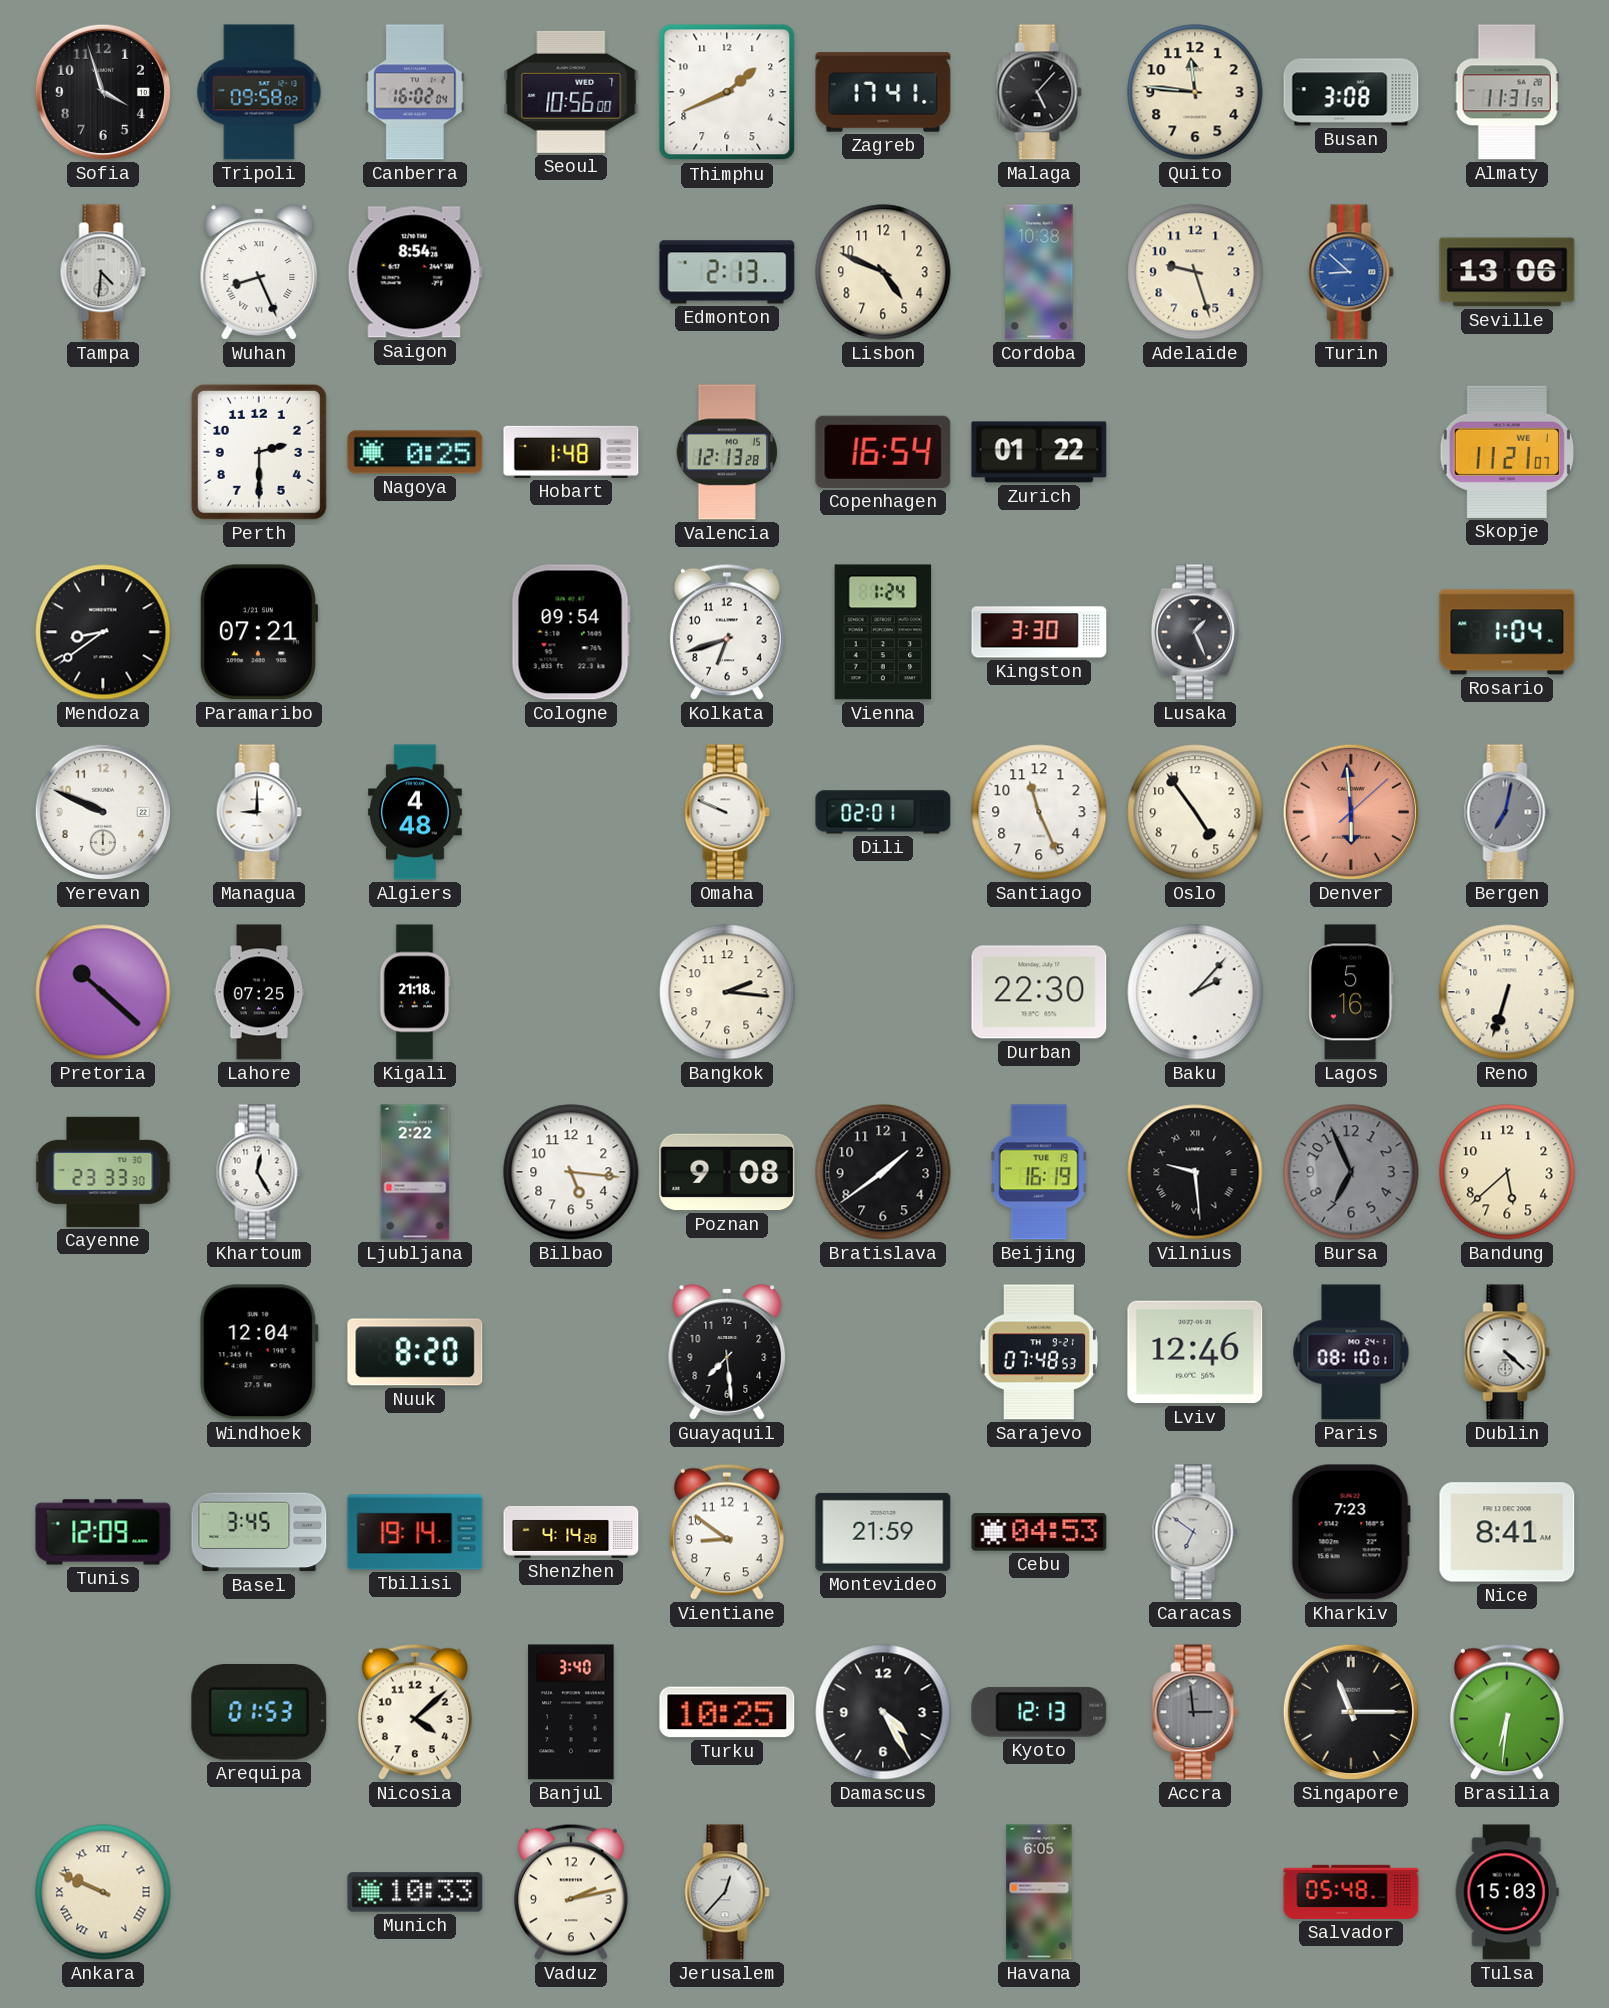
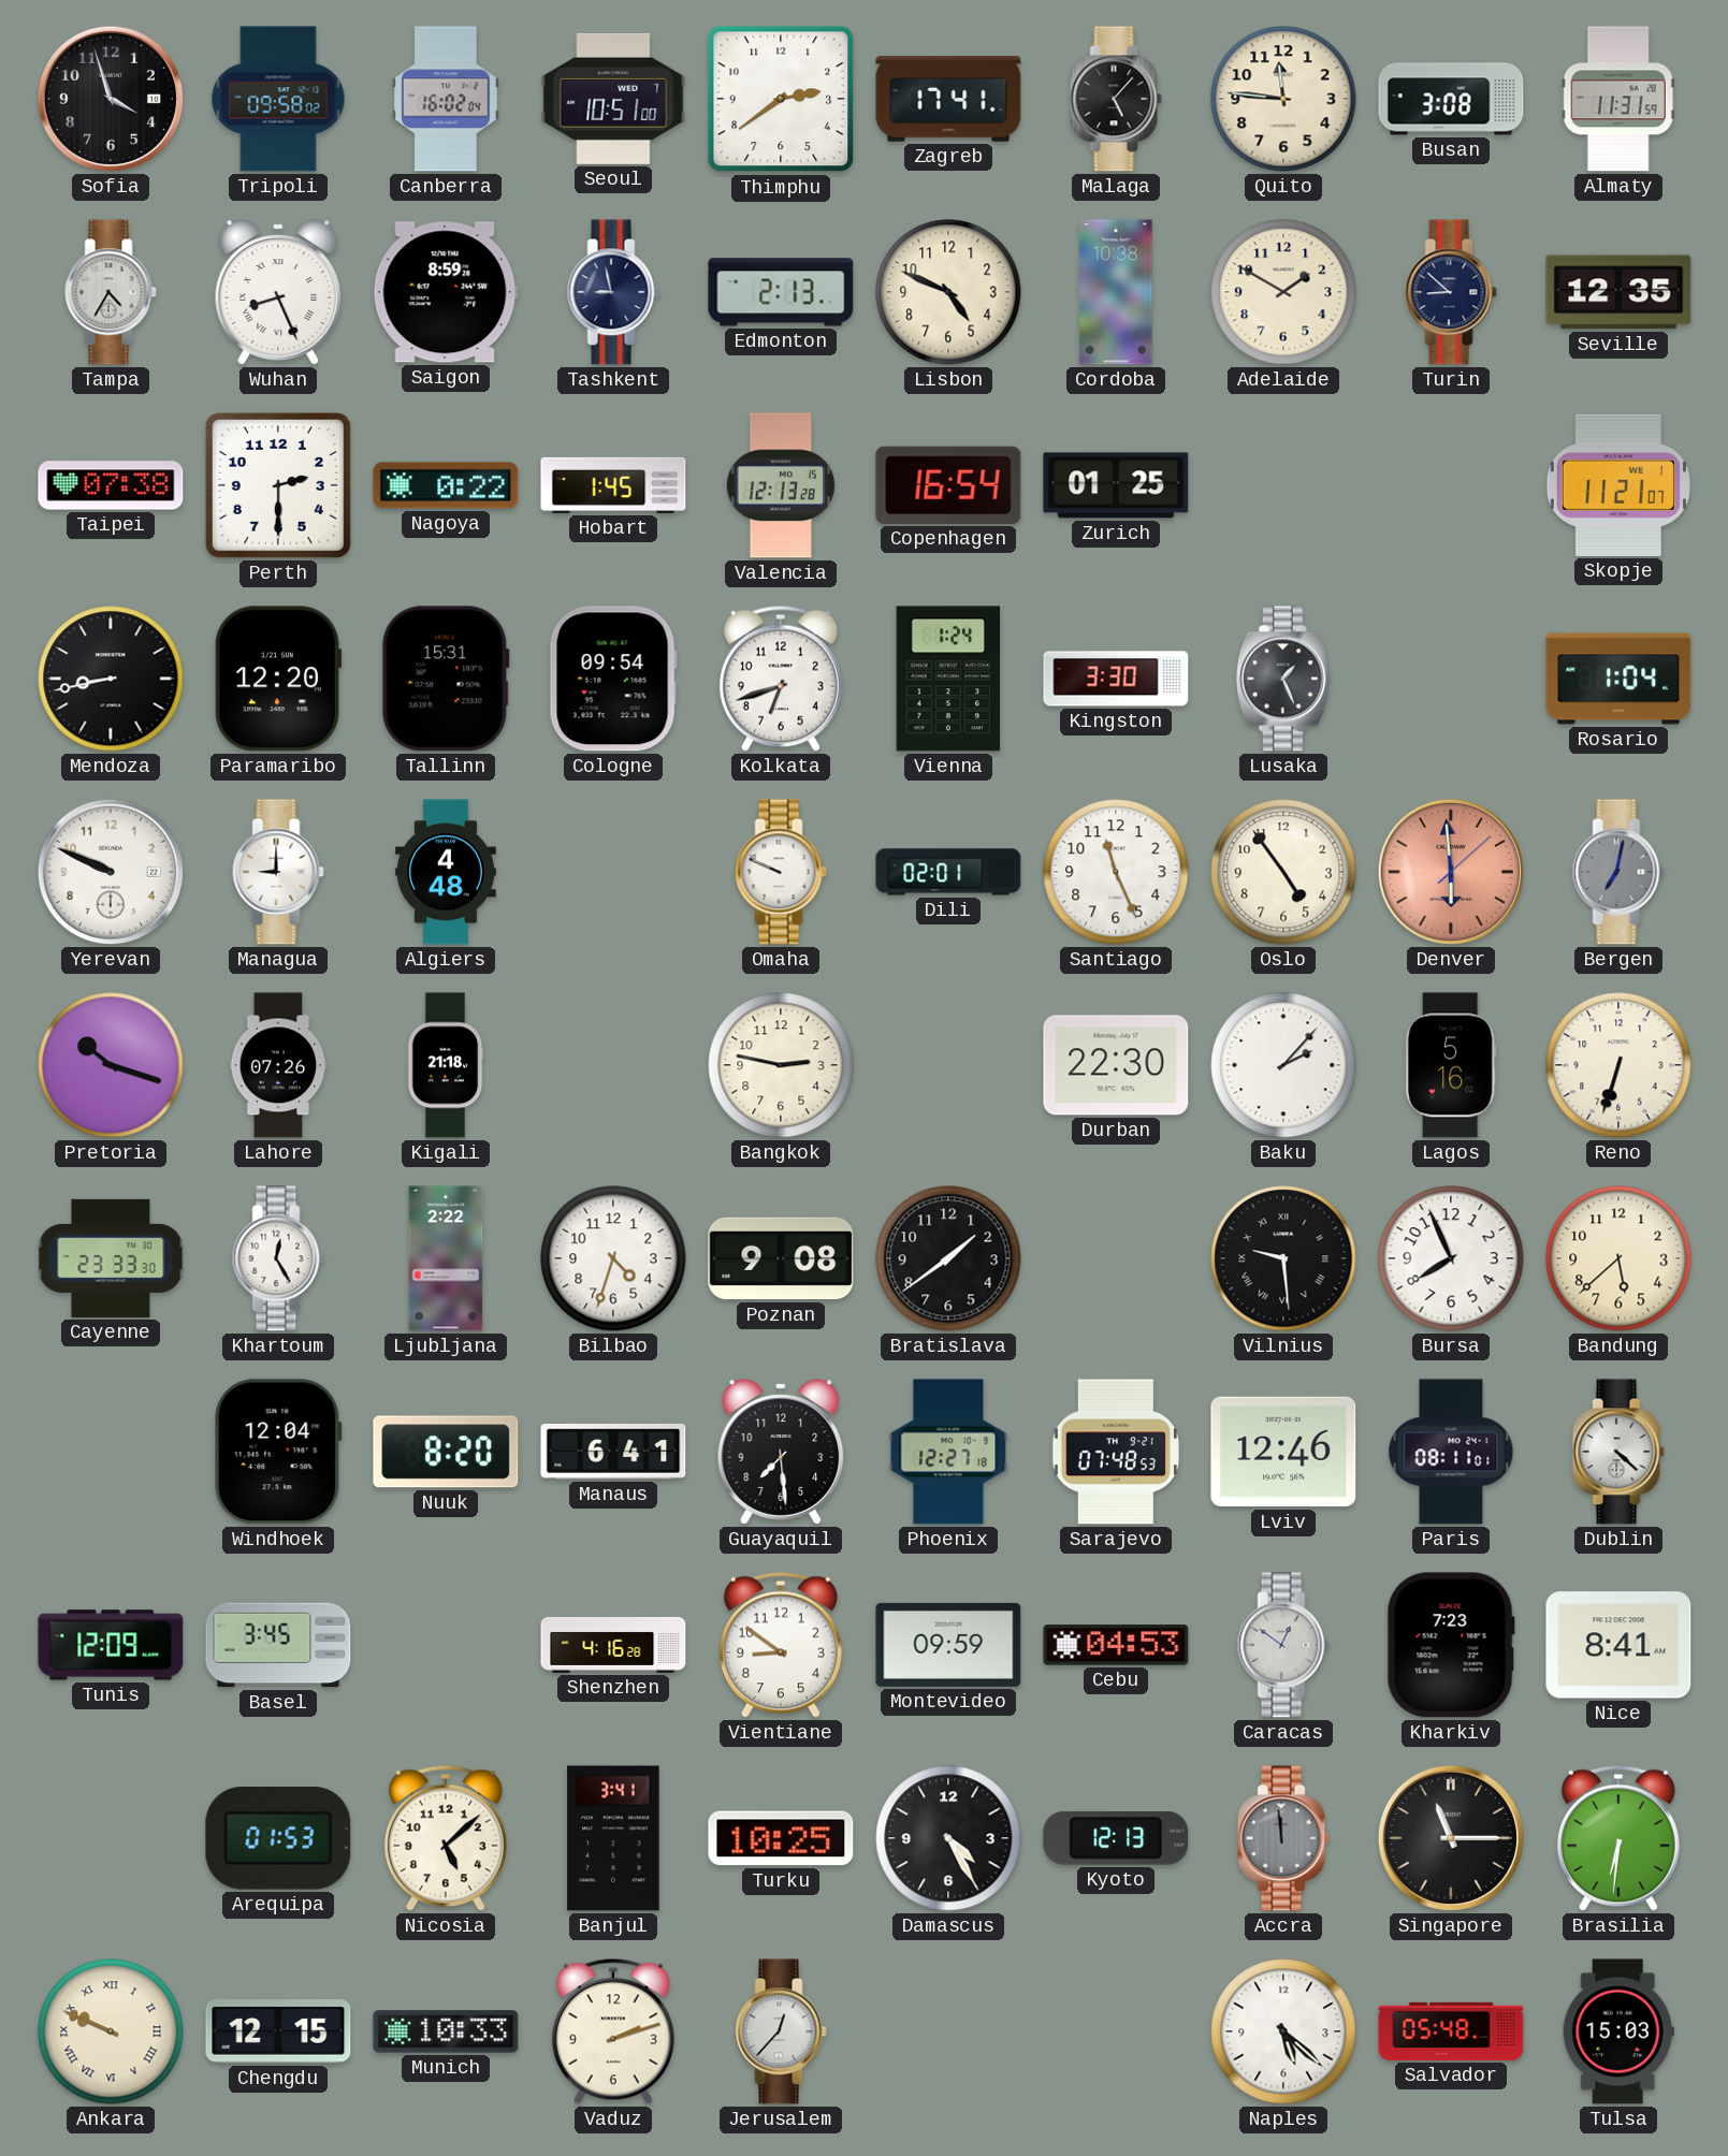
Seoul: 10:56 -> 10:51 (613, 99)
Thimphu: 1:41 -> 2:39 (781, 99)
Tampa: 4:31 -> 4:35 (111, 292)
Saigon: 8:54 -> 8:59 (446, 292)
Tashkent: none -> 8:58 (613, 292)
Adelaide: 9:27 -> 1:50 (1283, 292)
Turin dial: blue -> navy (1451, 292)
Seville: 13:06 -> 12:35 (1618, 292)
Taipei: none -> 07:38 (111, 485)
Nagoya: 0:25 -> 0:22 (446, 485)
Hobart: 1:48 -> 1:45 (613, 485)
Zurich: 01:22 -> 01:25 (1116, 485)
Mendoza: 8:39 -> 8:43 (111, 679)
Paramaribo: 07:21 -> 12:20 (278, 679)
Tallinn: none -> 15:31 (446, 679)
Pretoria: 10:22 -> 10:18 (111, 1065)
Lahore: 07:25 -> 07:26 (278, 1065)
Bangkok: 2:16 -> 2:47 (781, 1065)
Bilbao: 5:16 -> 4:33 (613, 1258)
Beijing: 16:19 -> none (1039, 1172)
Bursa: 6:56 -> 7:56 (1451, 1258)
Bursa dial: grey -> white (1451, 1258)
Manaus: none -> 6:41 (613, 1452)
Phoenix: none -> 12:27 (948, 1452)
Paris: 08:10 -> 08:11 (1451, 1452)
Tbilisi: 19:14 -> none (415, 1532)
Shenzhen: 4:14 -> 4:16 (613, 1645)
Montevideo: 21:59 -> 09:59 (948, 1645)
Caracas: 6:51 -> 12:51 (1283, 1645)
Nicosia: 4:08 -> 5:08 (446, 1838)
Banjul: 3:40 -> 3:41 (613, 1838)
Accra: 2:59 -> 11:59 (1283, 1838)
Chengdu: none -> 12:15 (278, 2033)
Vaduz: 2:13 -> 2:12 (613, 2031)
Havana: 6:05 -> none (1039, 1892)
Naples: none -> 5:22 (1283, 2031)
